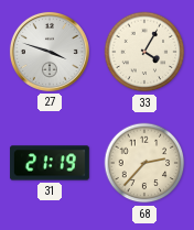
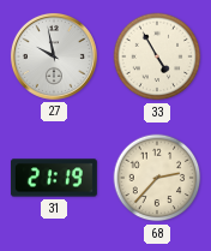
27: 3:48 -> 9:58 (54, 56)
33: 4:05 -> 4:55 (157, 56)
